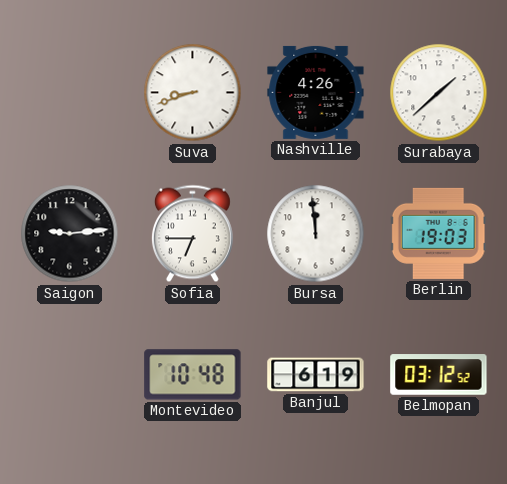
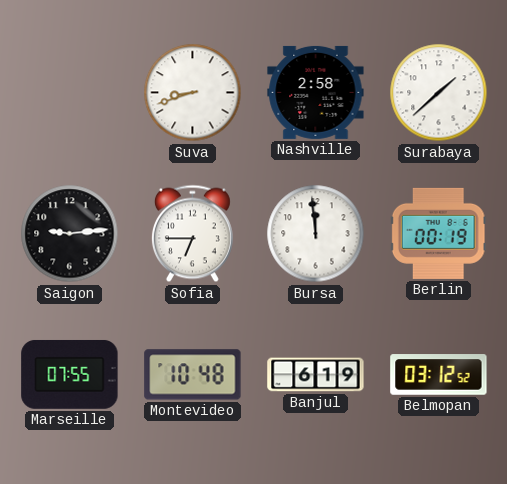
Nashville: 4:26 -> 2:58 (316, 92)
Berlin: 19:03 -> 00:19 (438, 233)
Marseille: none -> 07:55 (70, 374)
